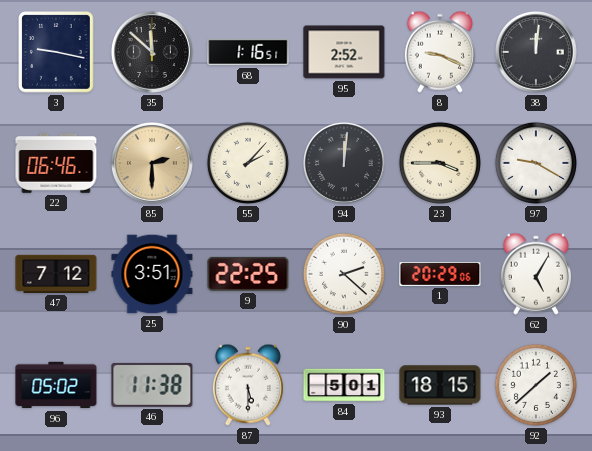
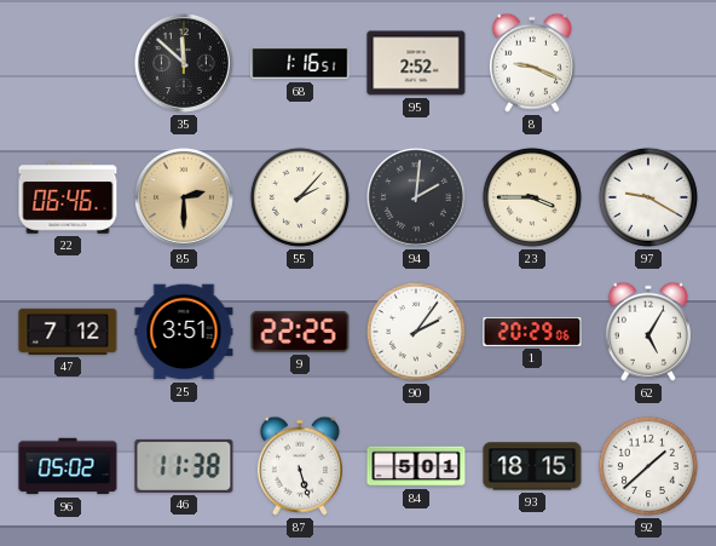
3: 9:17 -> none (57, 53)
38: 12:01 -> none (536, 52)
94: 12:01 -> 2:01 (416, 197)
90: 2:22 -> 2:06 (416, 332)
87: 5:30 -> 5:27 (300, 466)
